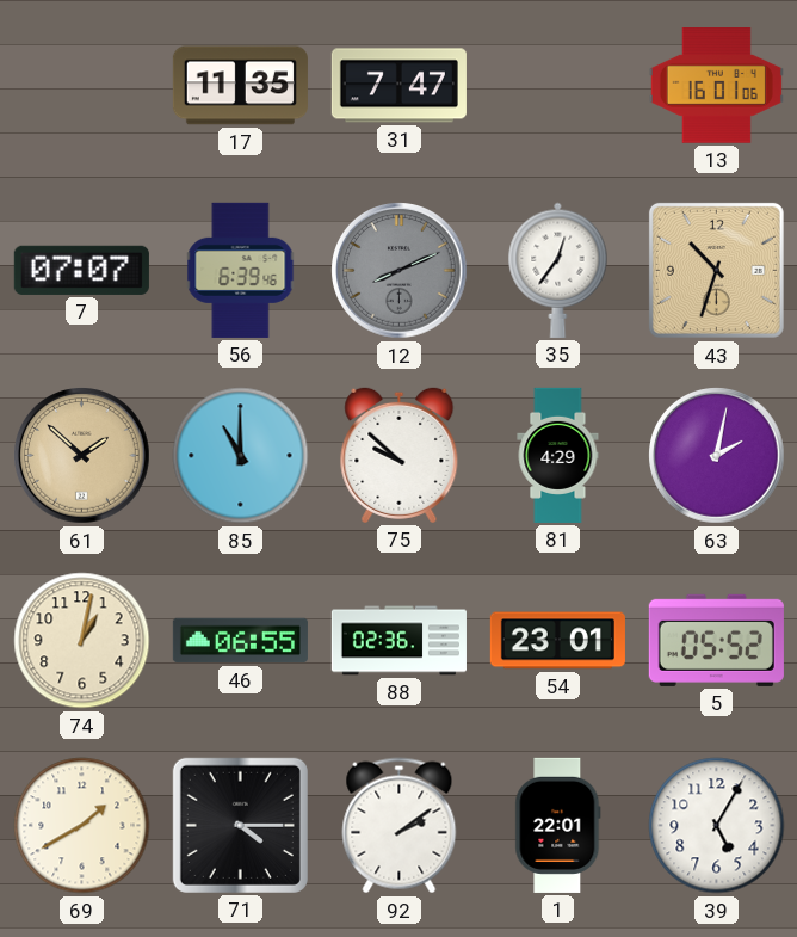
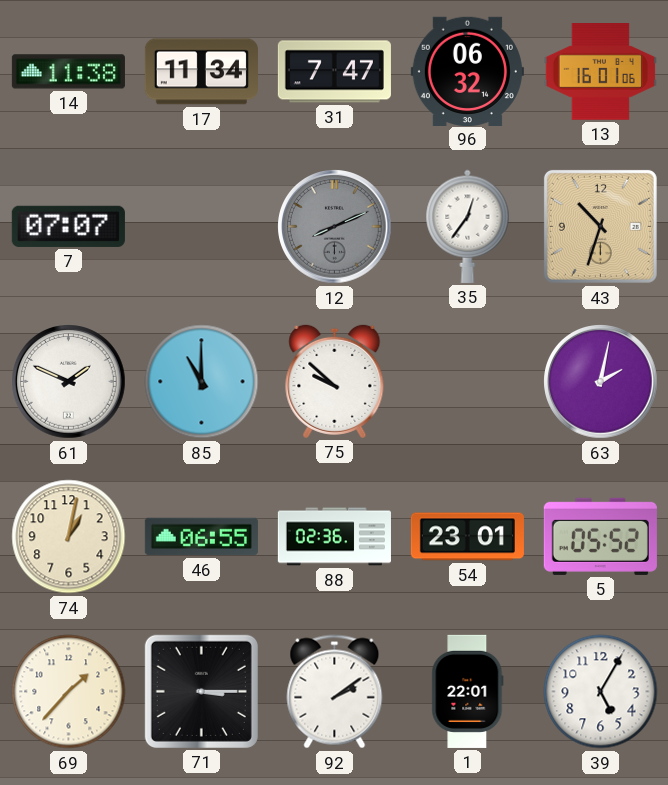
14: none -> 11:38 (68, 72)
17: 11:35 -> 11:34 (201, 72)
96: none -> 06:32 (467, 71)
56: 6:39 -> none (241, 270)
61: 1:52 -> 1:49 (69, 382)
61 dial: champagne -> white (69, 382)
81: 4:29 -> none (558, 455)
69: 1:40 -> 1:37 (69, 692)
71: 4:15 -> 3:15 (201, 691)
